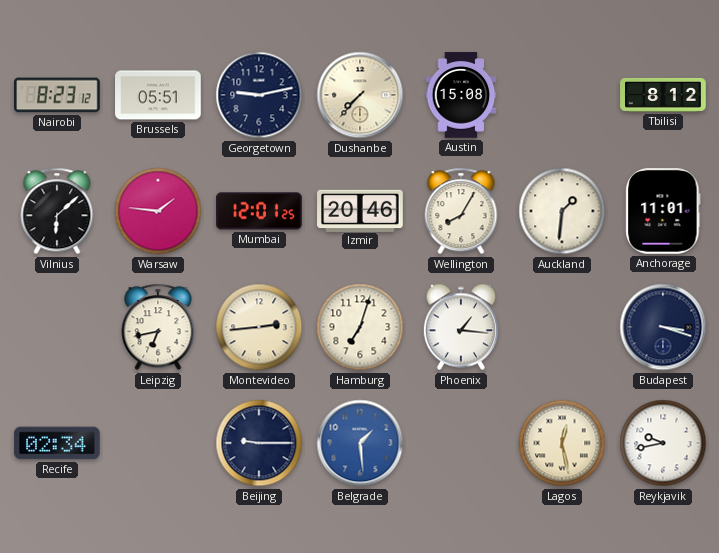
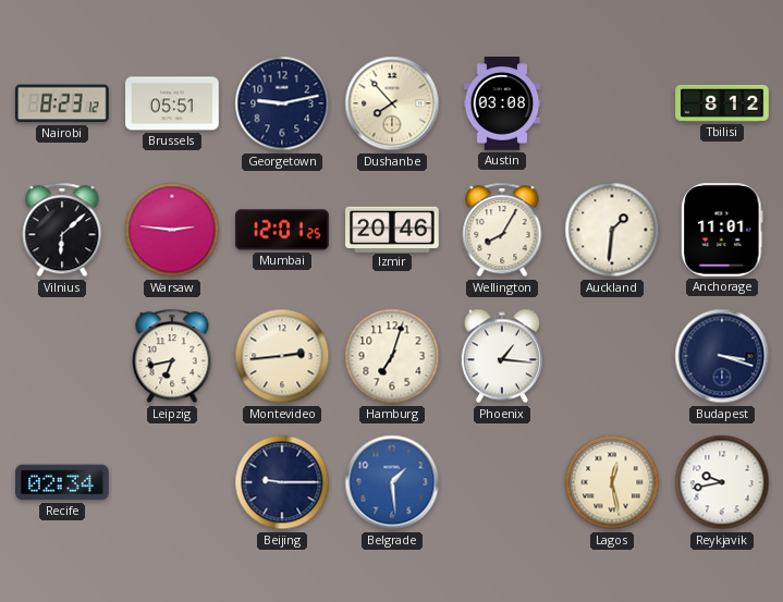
Dushanbe: 7:37 -> 7:53 (392, 103)
Austin: 15:08 -> 03:08 (502, 103)
Warsaw: 1:46 -> 2:46 (172, 230)
